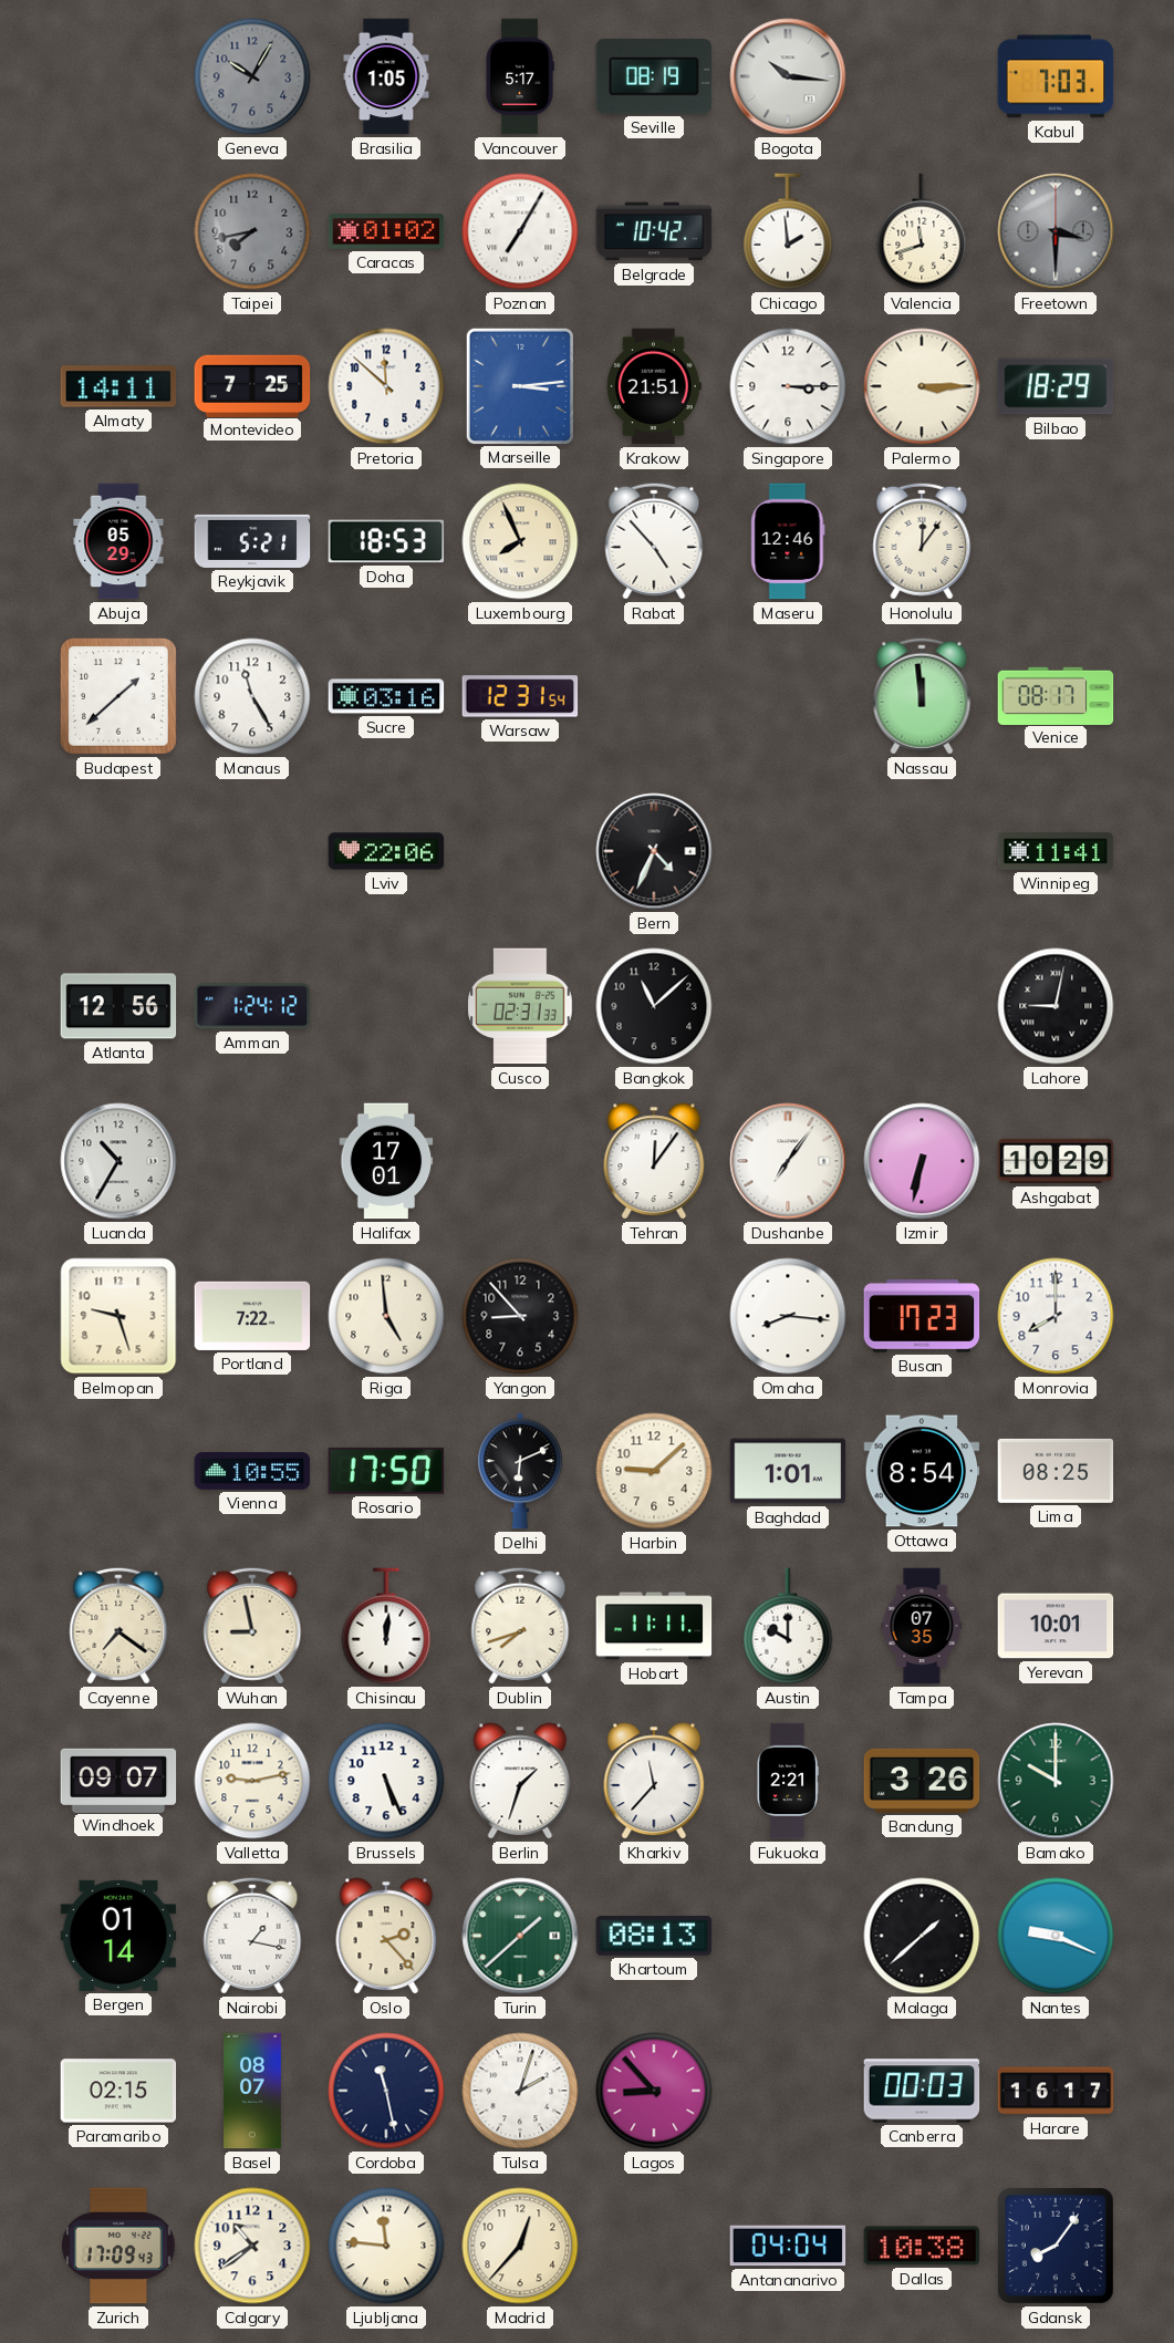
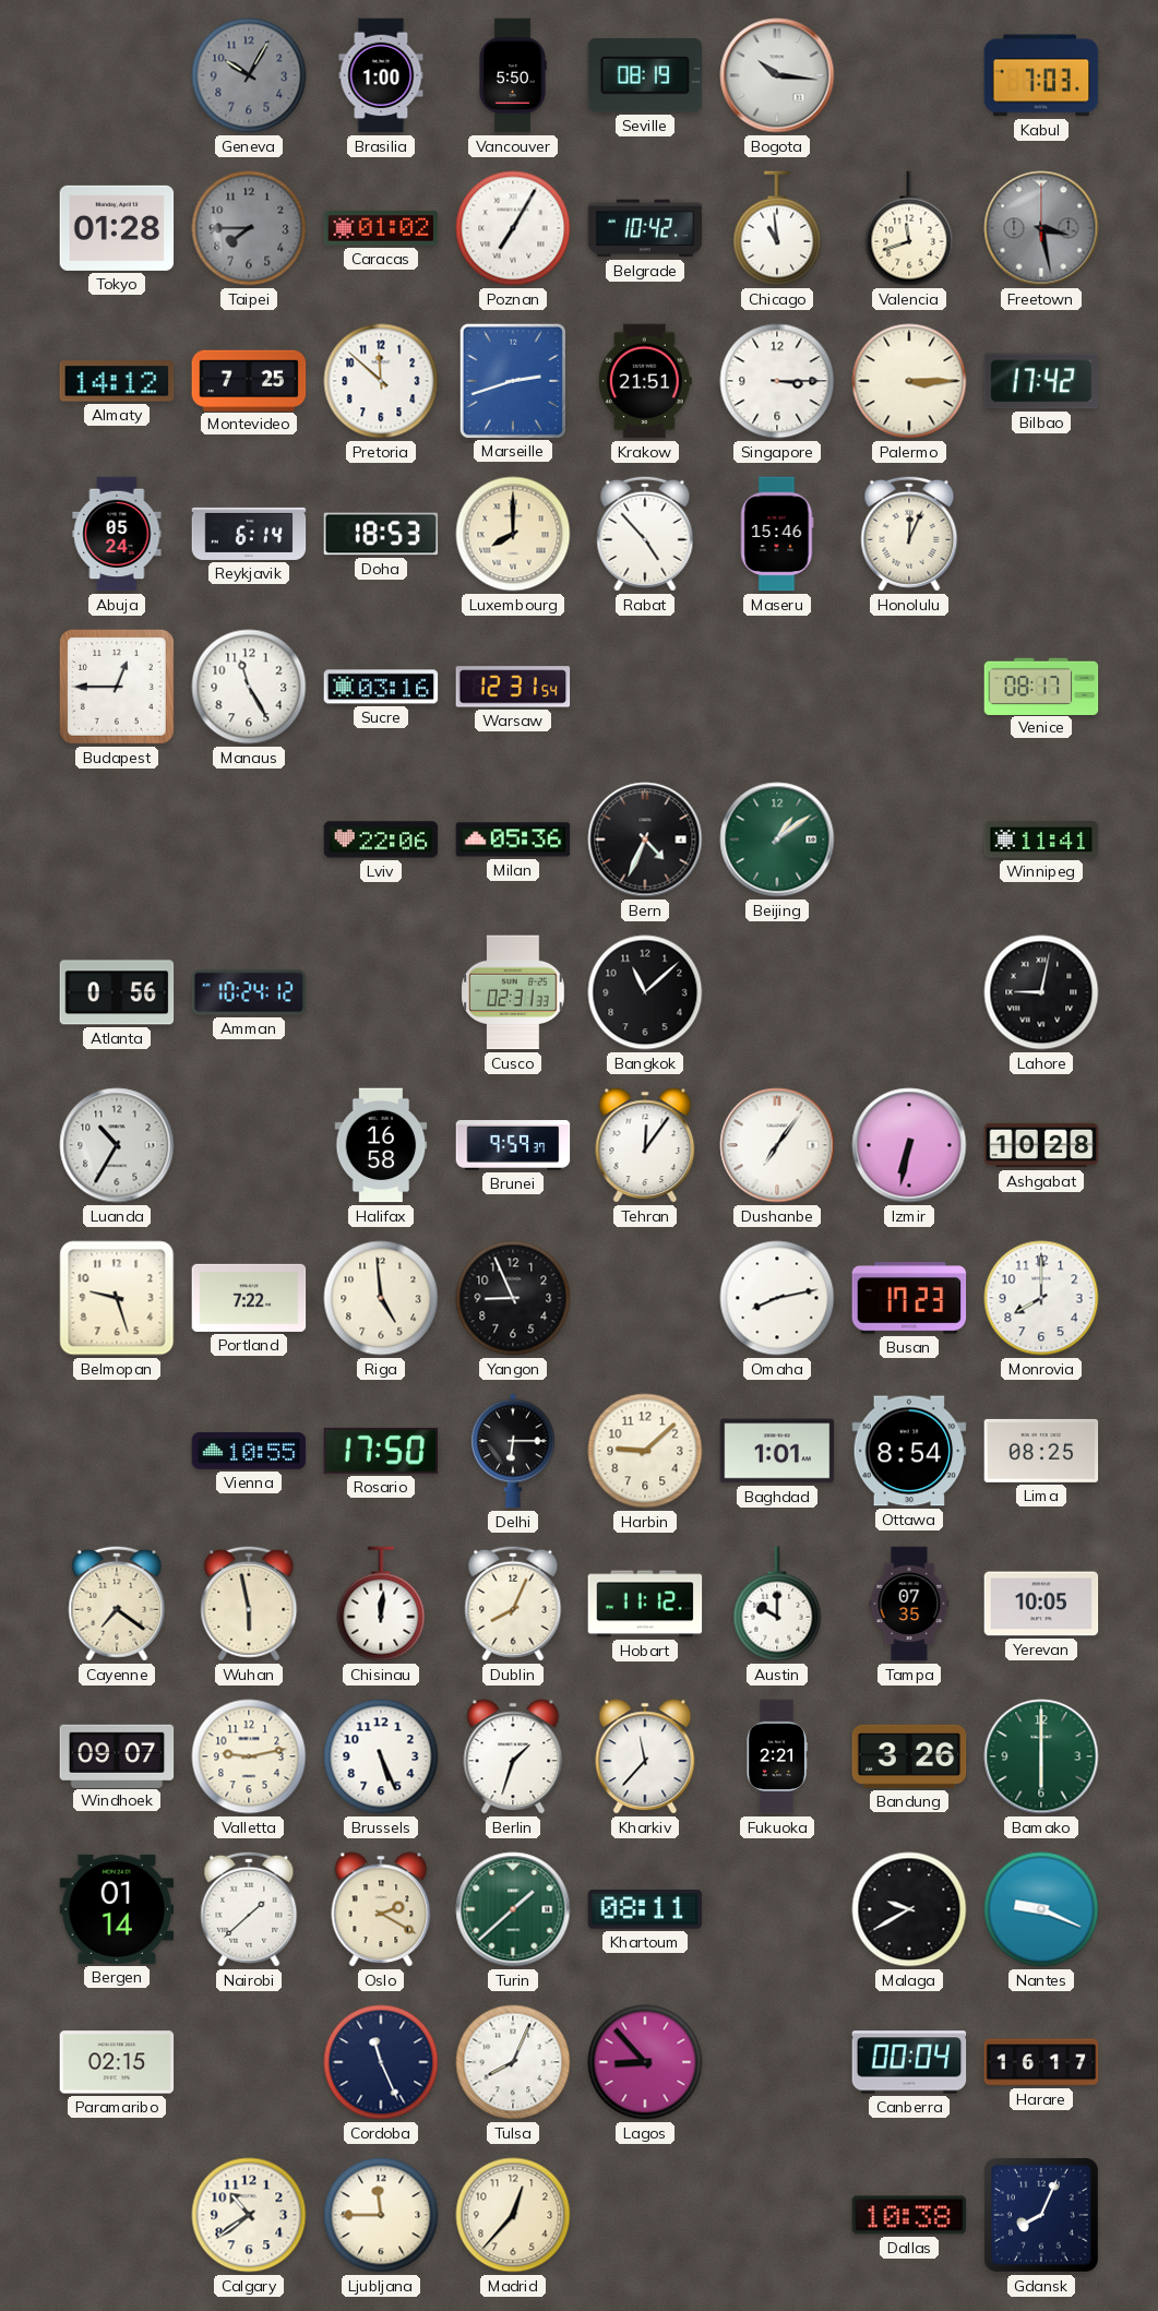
Brasilia: 1:05 -> 1:00 (381, 75)
Vancouver: 5:17 -> 5:50 (513, 75)
Tokyo: none -> 01:28 (117, 228)
Taipei: 7:43 -> 7:45 (249, 228)
Chicago: 1:59 -> 10:59 (777, 228)
Freetown: 3:30 -> 3:28 (1041, 228)
Almaty: 14:11 -> 14:12 (117, 381)
Marseille: 3:14 -> 2:42 (513, 380)
Bilbao: 18:29 -> 17:42 (1041, 381)
Abuja: 05:29 -> 05:24 (117, 534)
Reykjavik: 5:21 -> 6:14 (249, 534)
Luxembourg: 7:56 -> 8:00 (513, 534)
Maseru: 12:46 -> 15:46 (777, 534)
Honolulu: 12:06 -> 12:04 (909, 534)
Budapest: 1:38 -> 12:45 (117, 687)
Nassau: 11:59 -> none (922, 696)
Milan: none -> 05:36 (513, 839)
Beijing: none -> 1:09 (777, 839)
Atlanta: 12:56 -> 0:56 (117, 992)
Amman: 1:24 -> 10:24 (249, 992)
Halifax: 17:01 -> 16:58 (381, 1145)
Brunei: none -> 9:59 (513, 1146)
Ashgabat: 10:29 -> 10:28 (1041, 1145)
Yangon: 8:53 -> 8:56 (513, 1298)
Omaha: 8:16 -> 8:13 (777, 1298)
Delhi: 6:11 -> 6:15 (513, 1451)
Wuhan: 8:58 -> 5:58 (249, 1604)
Dublin: 7:42 -> 8:04 (513, 1604)
Hobart: 11:11 -> 11:12 (645, 1604)
Yerevan: 10:01 -> 10:05 (1041, 1604)
Bamako: 10:00 -> 6:00 (1041, 1756)
Nairobi: 1:17 -> 1:38 (249, 1909)
Oslo: 2:23 -> 2:20 (381, 1909)
Khartoum: 08:13 -> 08:11 (645, 1910)
Malaga: 1:38 -> 9:40 (909, 1909)
Basel: 08:07 -> none (253, 2091)
Cordoba: 11:28 -> 11:26 (381, 2062)
Tulsa: 2:03 -> 8:04 (513, 2062)
Canberra: 00:03 -> 00:04 (909, 2062)
Zurich: 17:09 -> none (118, 2246)
Ljubljana: 11:46 -> 11:45 (381, 2215)
Antananarivo: 04:04 -> none (788, 2246)
Gdansk: 8:06 -> 8:04 (1041, 2215)
